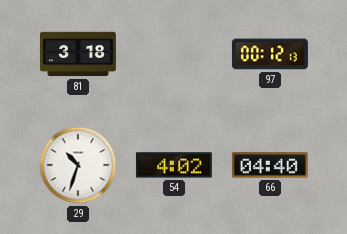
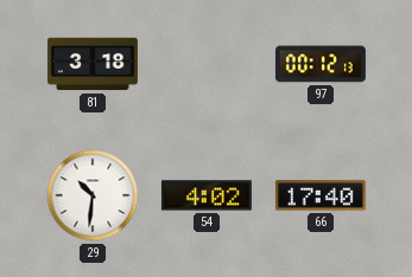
29: 10:33 -> 10:31 (93, 195)
66: 04:40 -> 17:40 (321, 195)
